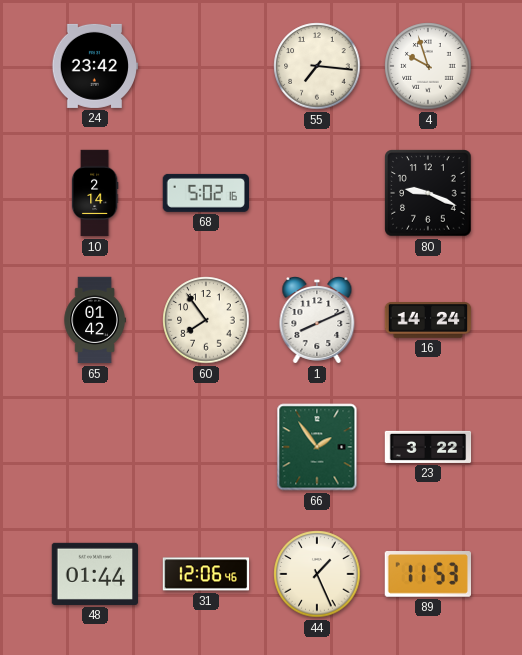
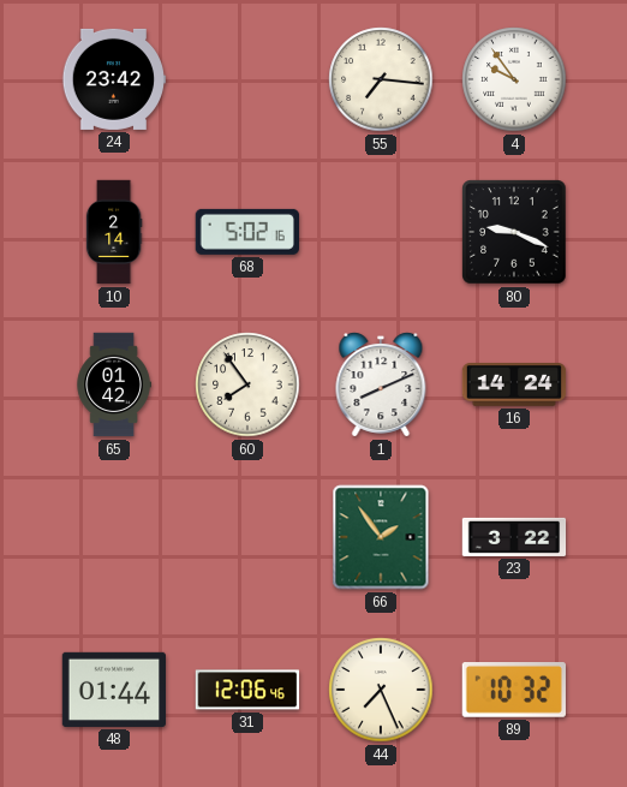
4: 9:57 -> 9:54 (514, 79)
44: 1:26 -> 7:26 (381, 690)
89: 11:53 -> 10:32 (513, 691)
